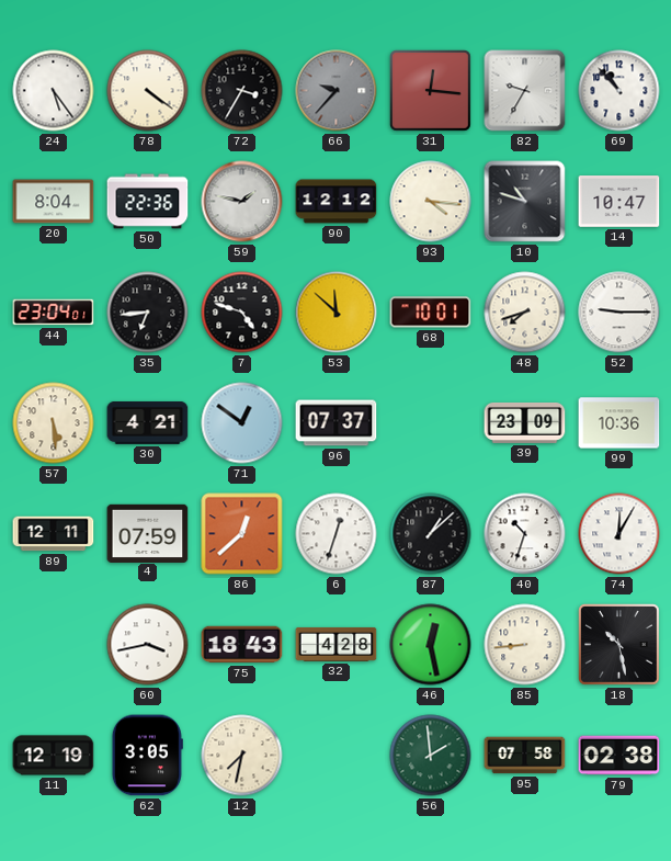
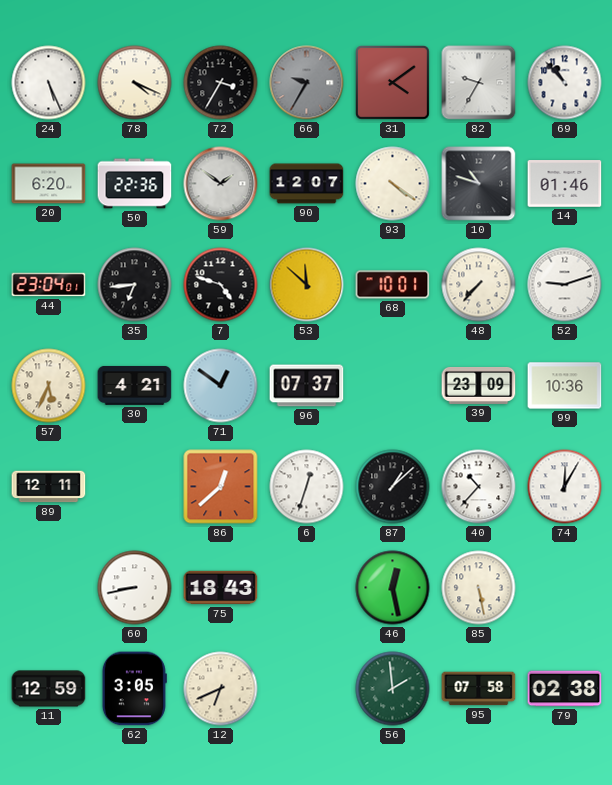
24: 5:24 -> 5:26 (49, 83)
78: 4:21 -> 4:19 (135, 83)
66: 9:37 -> 9:35 (307, 83)
31: 12:16 -> 4:09 (393, 83)
20: 8:04 -> 6:20 (49, 184)
59: 1:47 -> 1:51 (221, 184)
90: 12:12 -> 12:07 (307, 184)
93: 4:16 -> 4:21 (393, 184)
14: 10:47 -> 01:46 (565, 184)
48: 7:42 -> 7:37 (479, 285)
52: 9:15 -> 9:12 (565, 285)
57: 5:29 -> 5:34 (49, 386)
4: 07:59 -> none (148, 533)
40: 10:33 -> 10:37 (479, 487)
60: 3:43 -> 8:43 (135, 588)
32: 4:28 -> none (337, 644)
85: 8:44 -> 5:28 (479, 588)
18: 10:28 -> none (619, 645)
11: 12:19 -> 12:59 (49, 689)
12: 7:32 -> 6:41 (221, 689)
